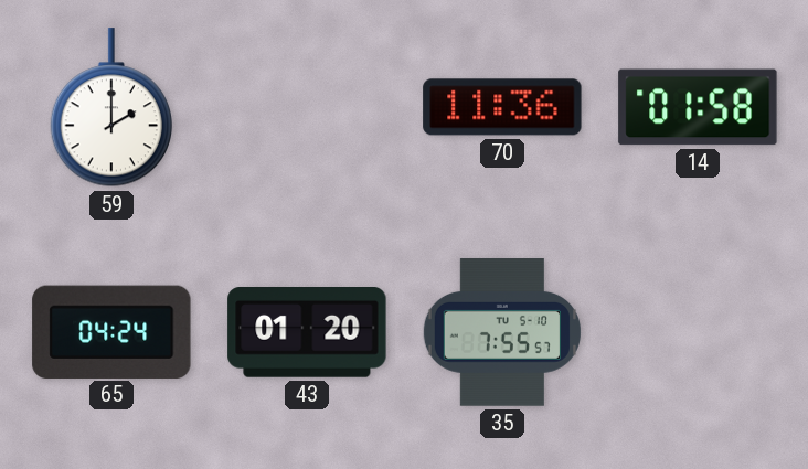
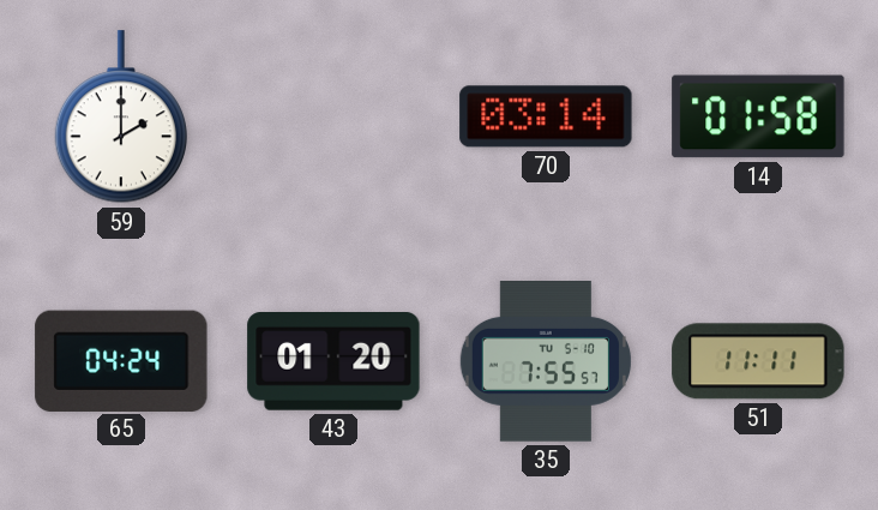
70: 11:36 -> 03:14 (546, 116)
51: none -> 11:11 (758, 361)
